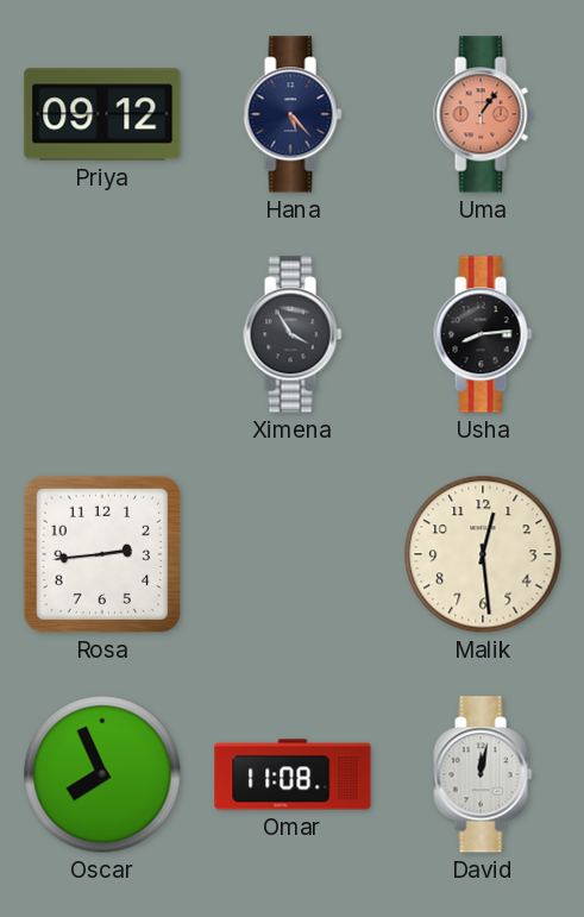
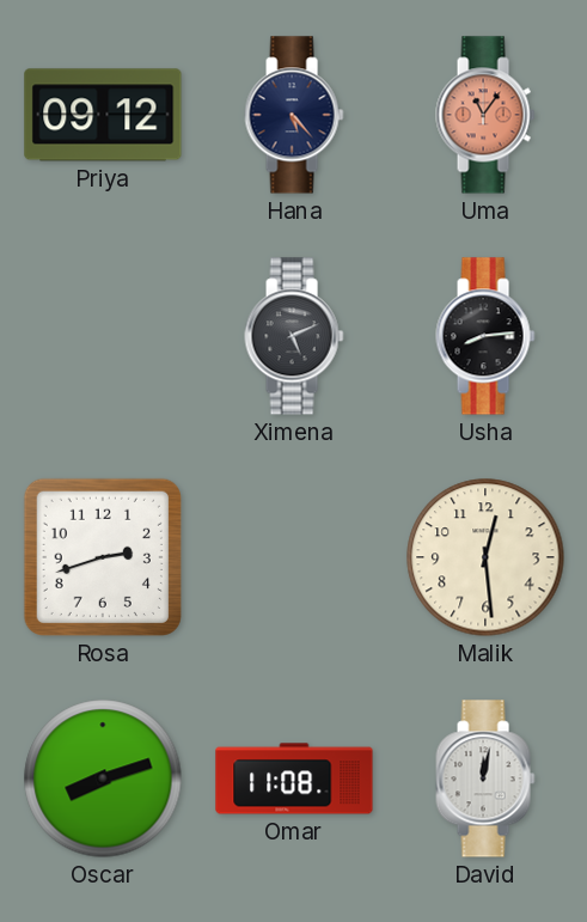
Uma: 1:06 -> 11:06 (485, 115)
Ximena: 3:55 -> 5:11 (294, 336)
Rosa: 2:44 -> 2:42 (103, 557)
Oscar: 7:56 -> 8:12 (103, 778)
